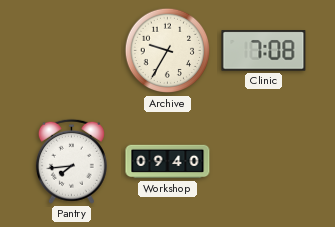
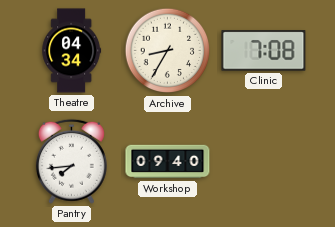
Theatre: none -> 04:34 (72, 51)
Archive: 9:35 -> 8:35 (168, 51)
